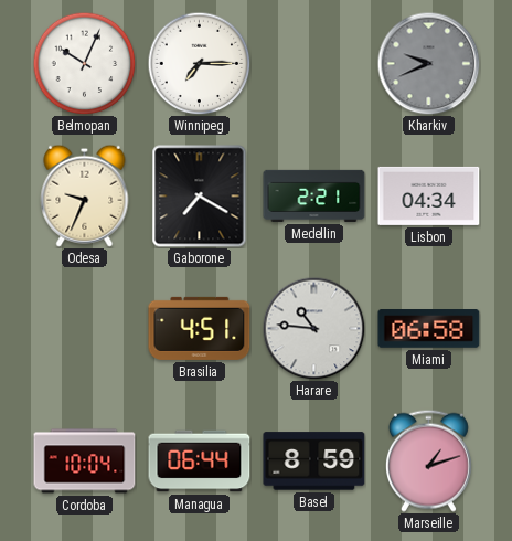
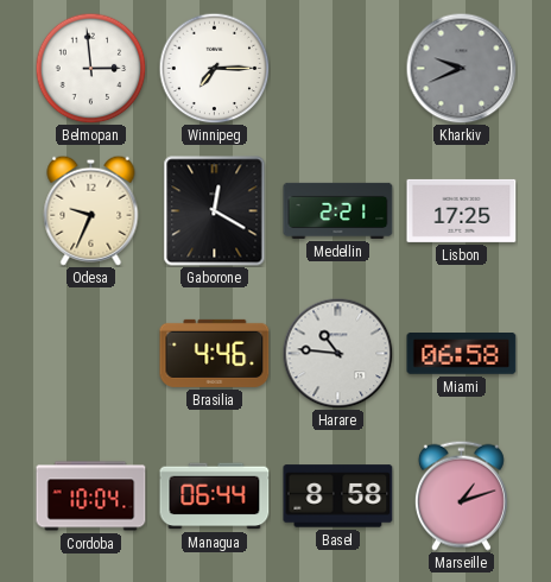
Belmopan: 10:04 -> 2:59 (90, 68)
Gaborone: 7:20 -> 12:20 (215, 211)
Lisbon: 04:34 -> 17:25 (462, 210)
Brasilia: 4:51 -> 4:46 (215, 353)
Basel: 8:59 -> 8:58 (338, 496)
